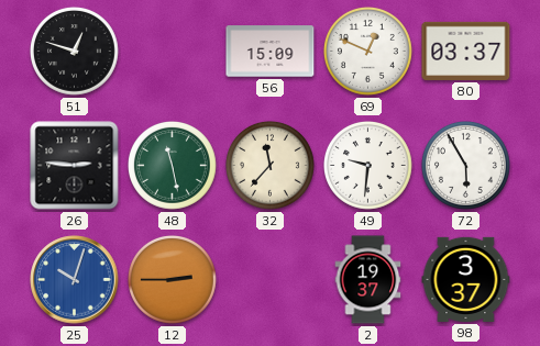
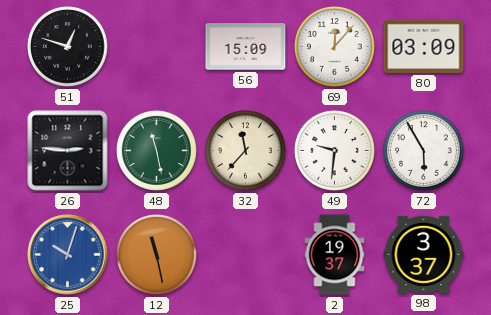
69: 12:49 -> 12:07 (335, 47)
80: 03:37 -> 03:09 (424, 46)
12: 2:45 -> 11:28 (157, 255)
